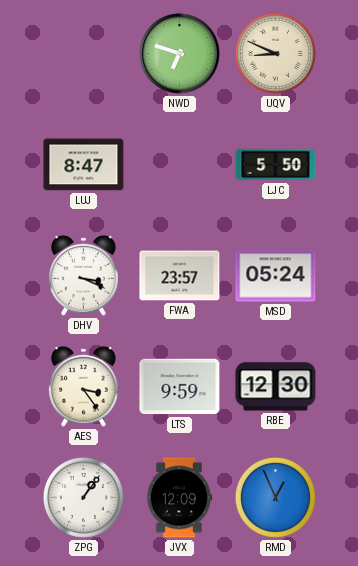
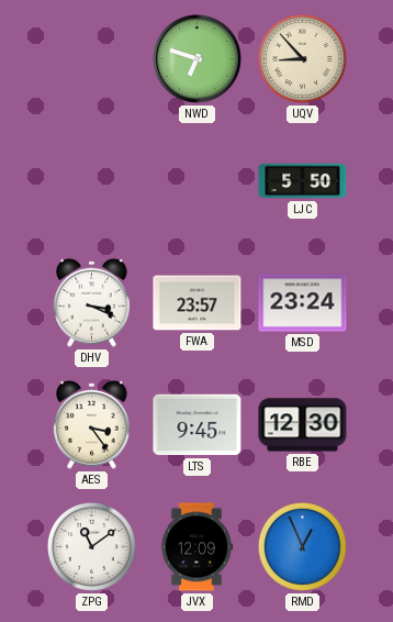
UQV: 8:49 -> 8:53 (302, 58)
LUJ: 8:47 -> none (84, 165)
MSD: 05:24 -> 23:24 (303, 303)
LTS: 9:59 -> 9:45 (198, 425)
ZPG: 1:06 -> 11:09 (91, 546)
